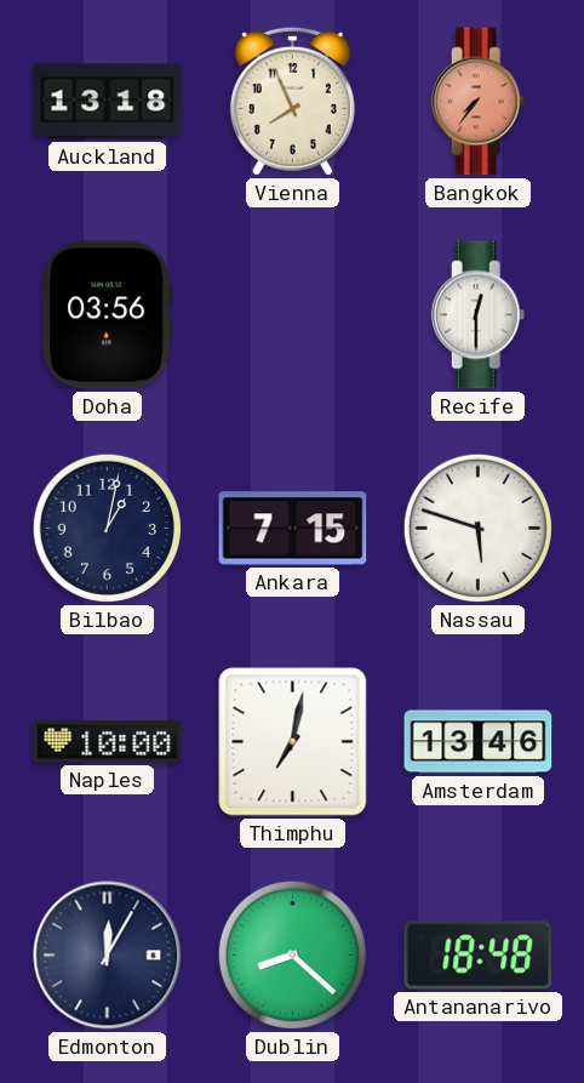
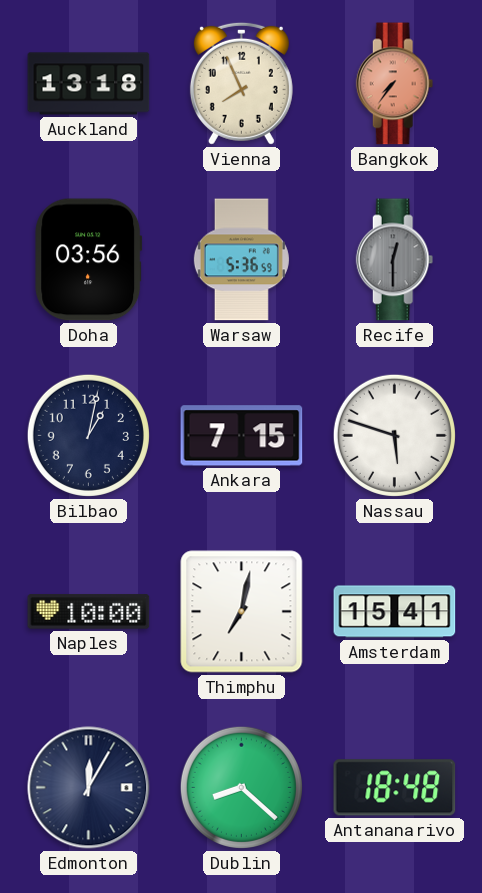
Warsaw: none -> 5:36 (241, 260)
Recife dial: white -> grey (395, 260)
Amsterdam: 13:46 -> 15:41 (395, 612)
